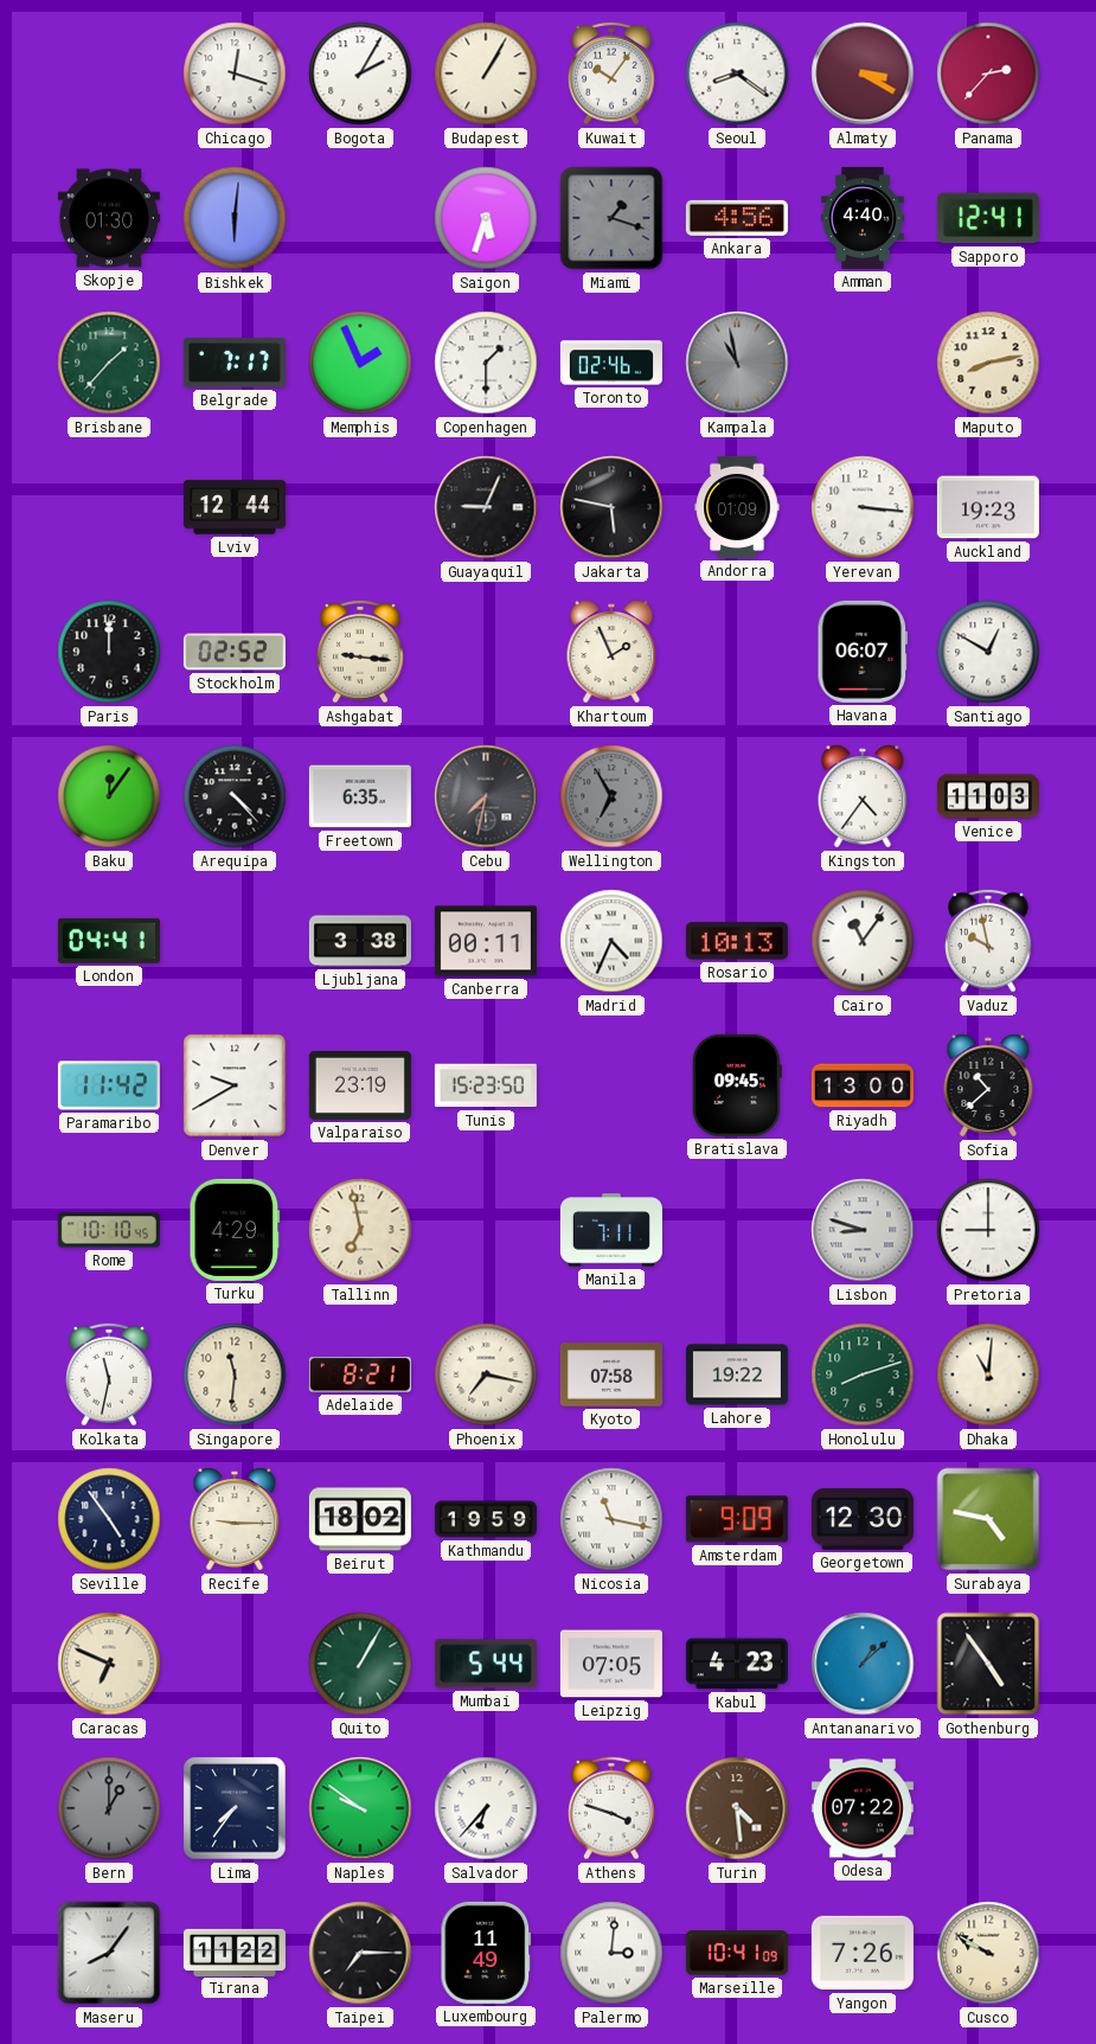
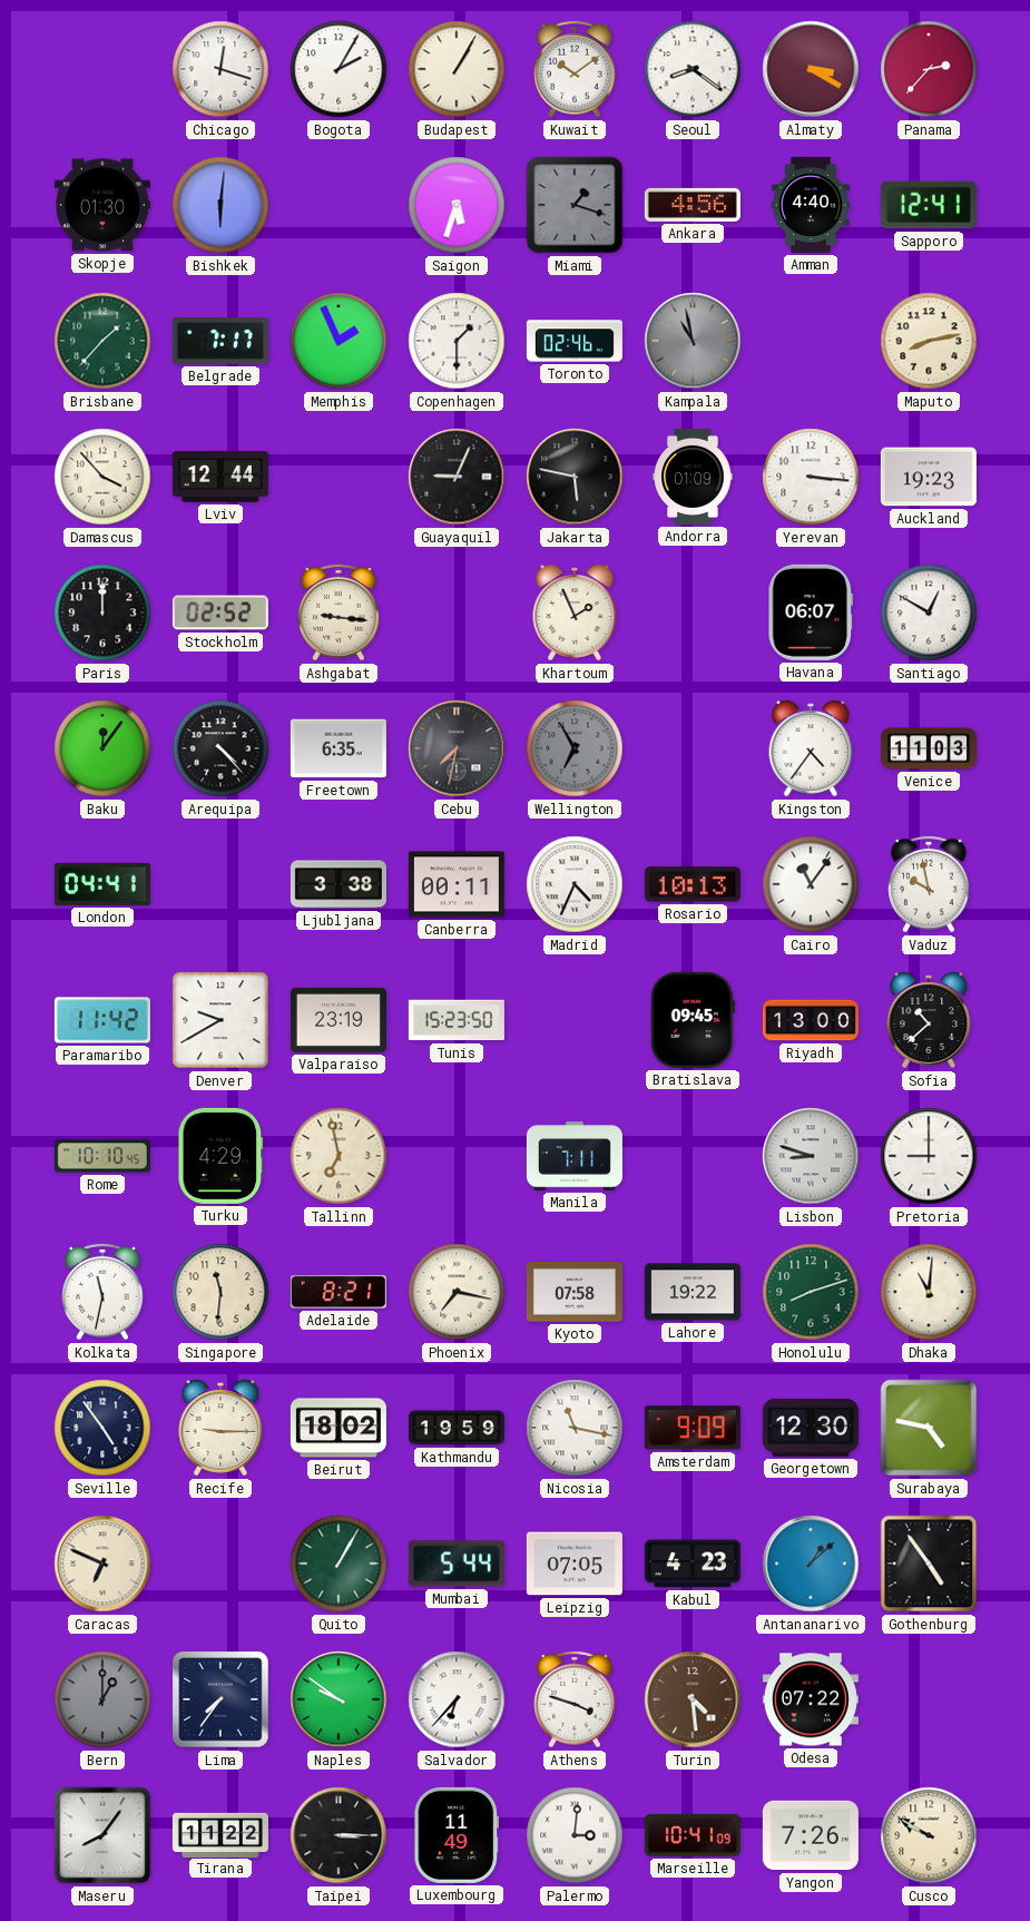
Kuwait: 10:06 -> 10:09 (575, 69)
Damascus: none -> 3:53 (102, 477)
Taipei: 7:15 -> 3:15 (339, 1835)
